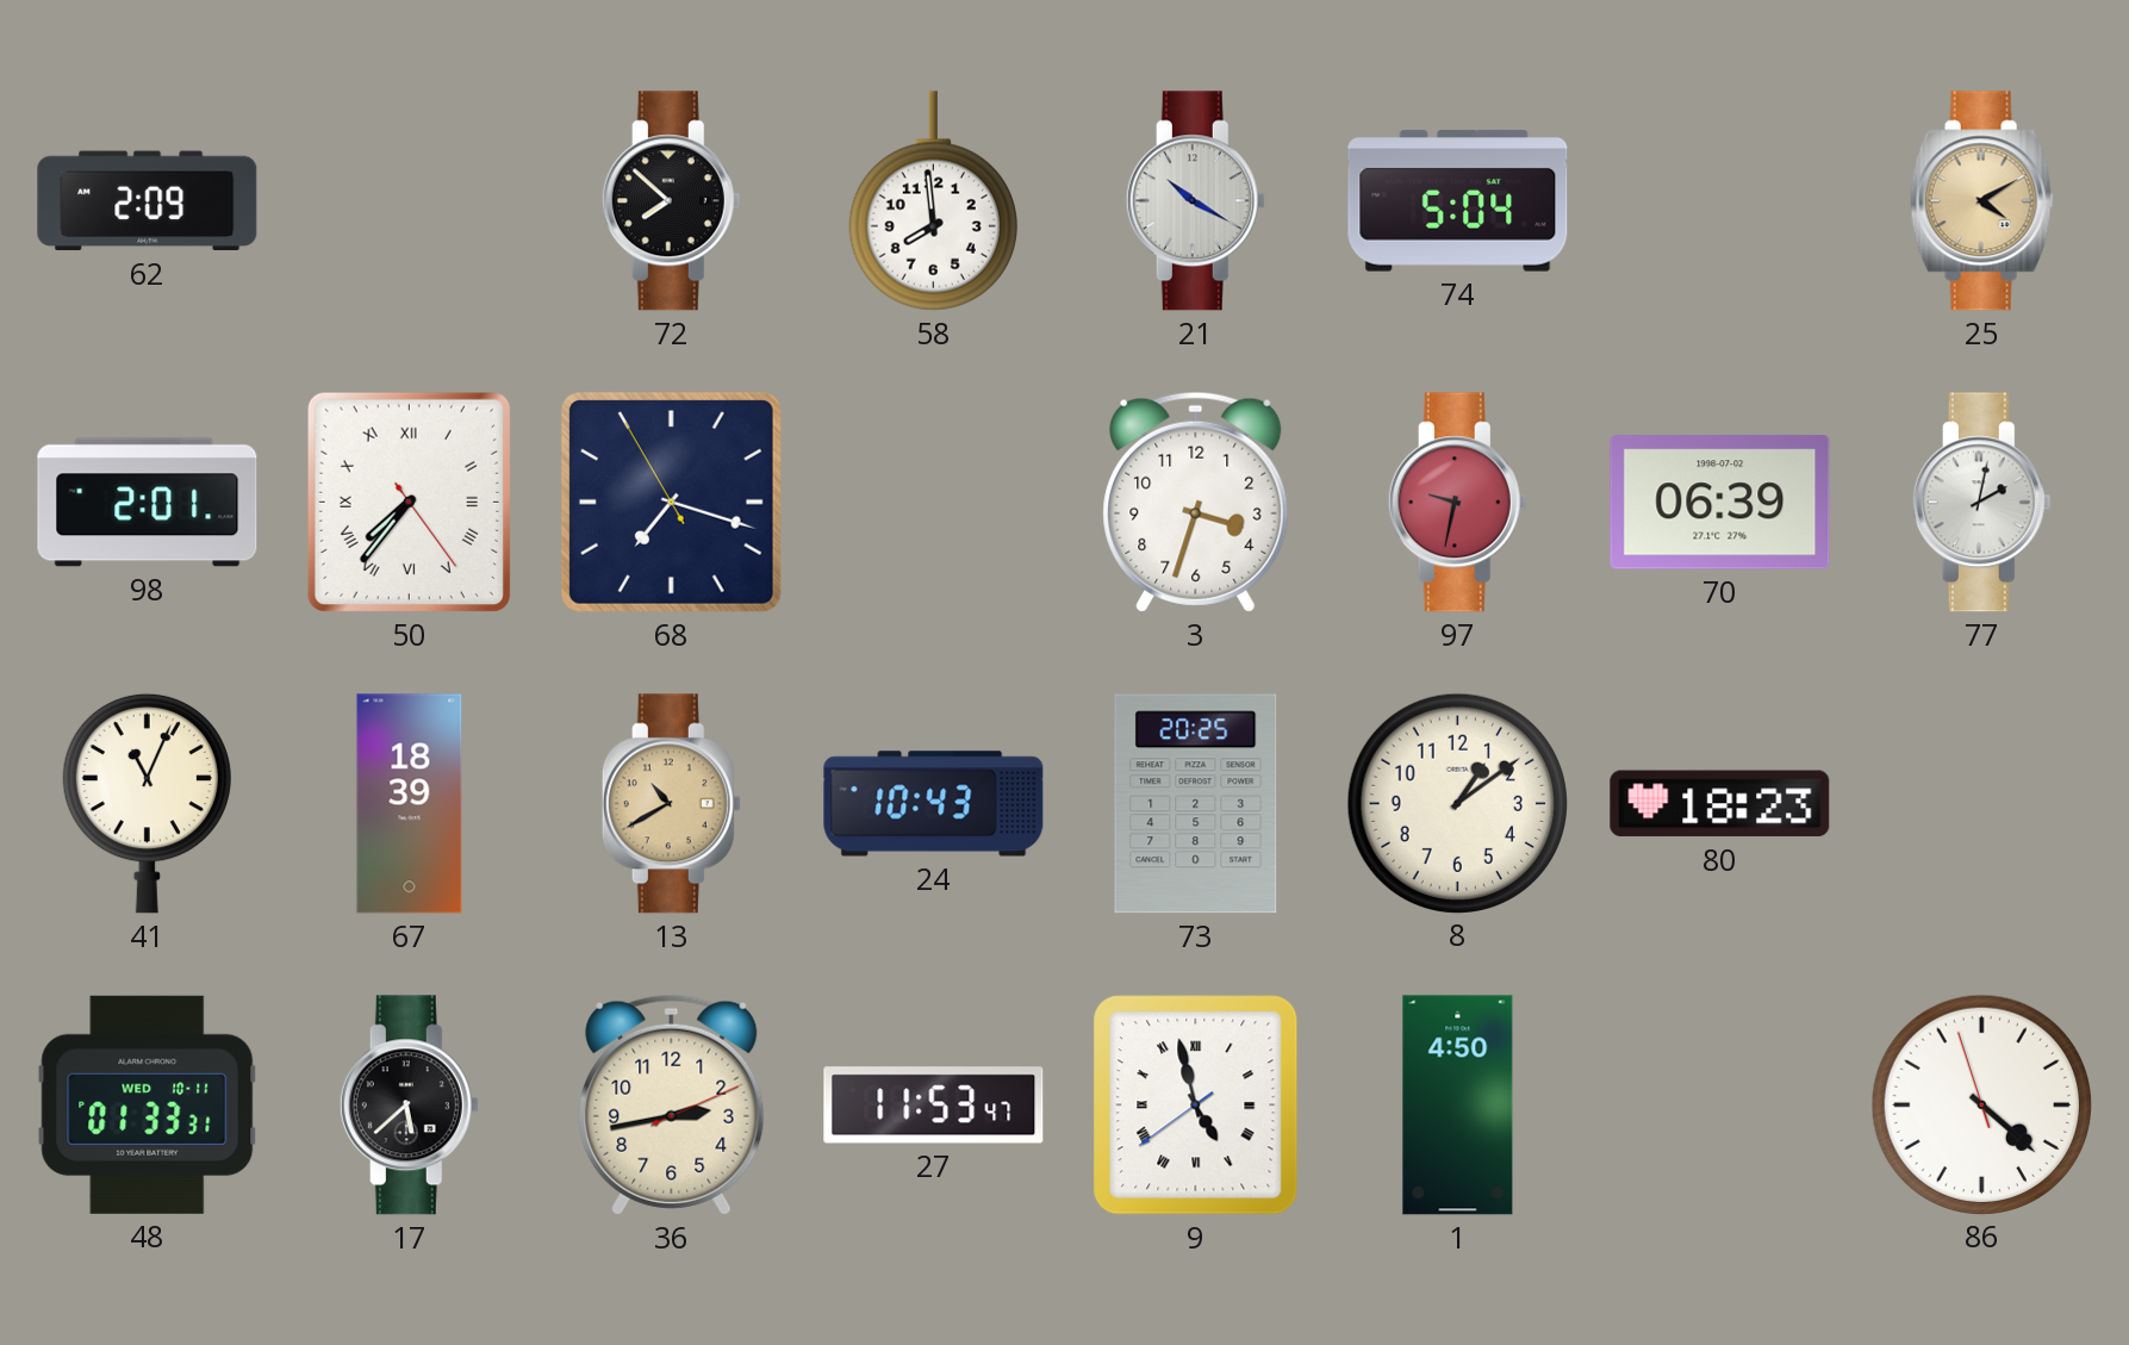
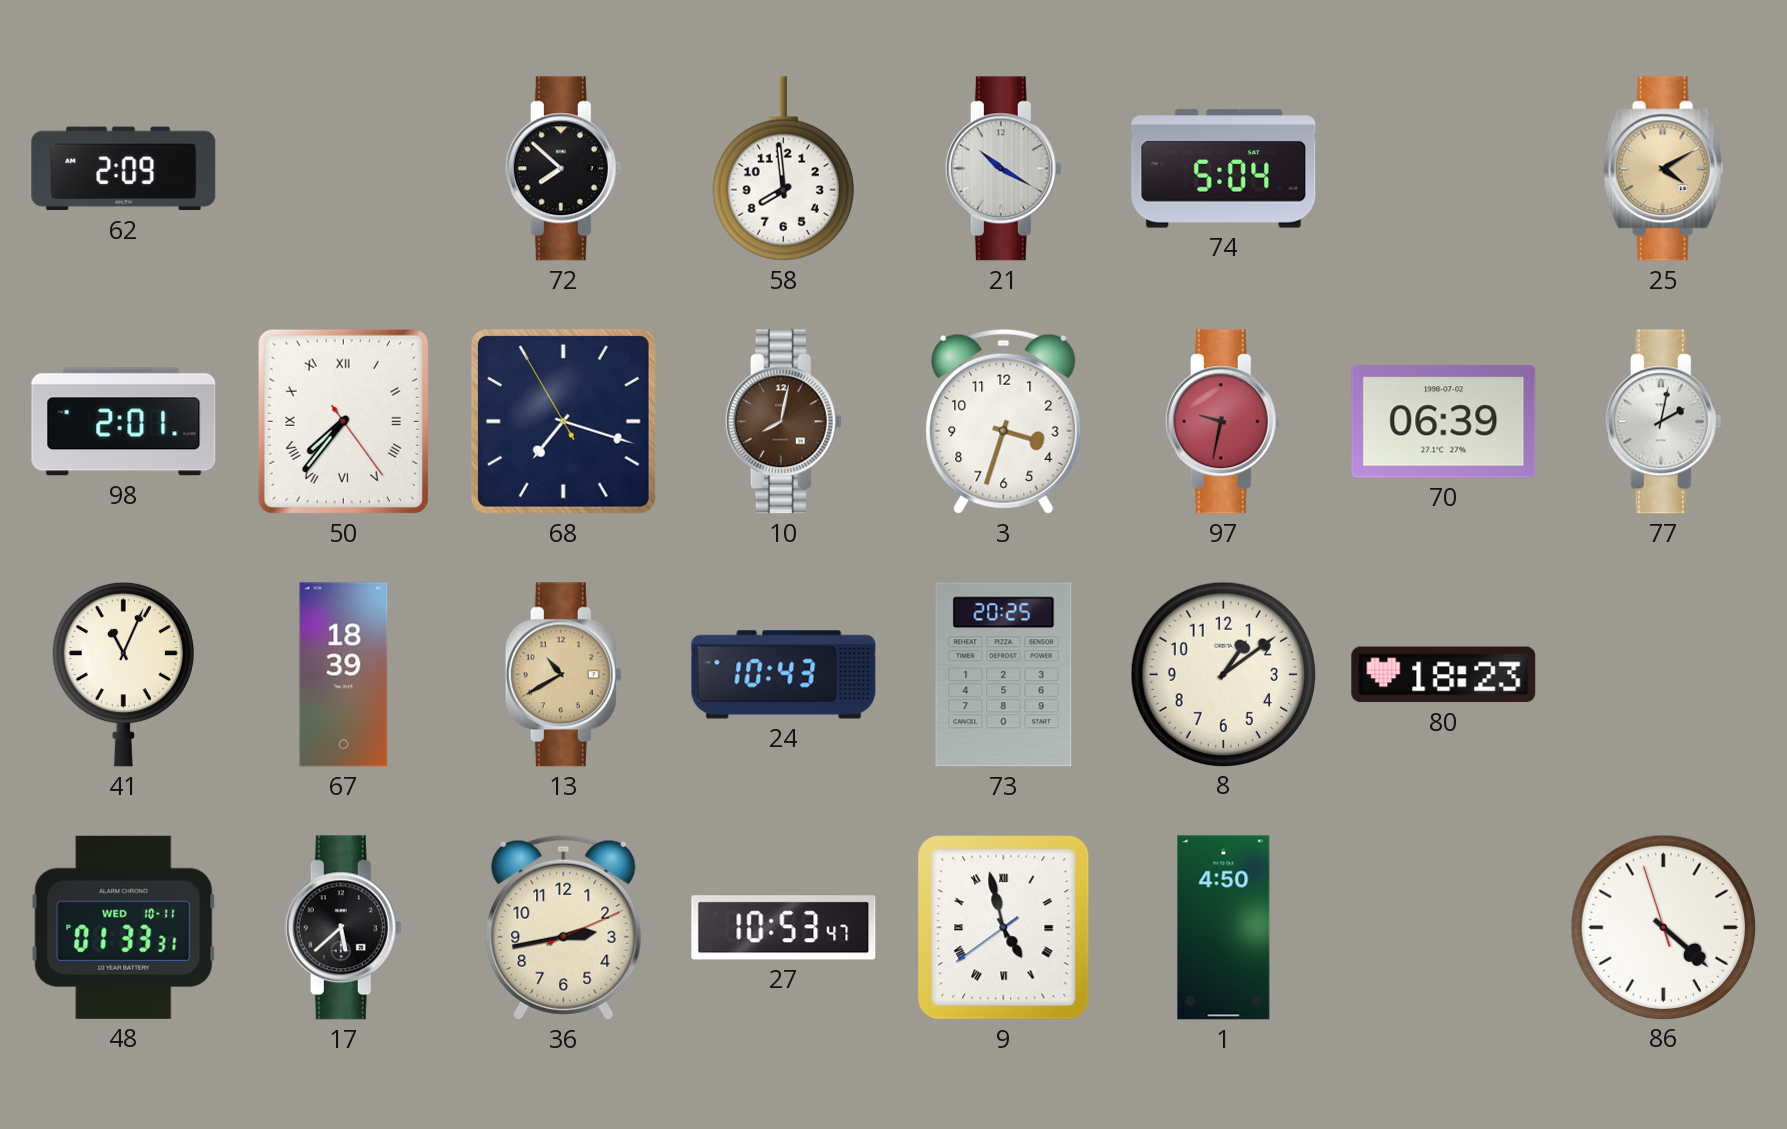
10: none -> 8:02 (783, 422)
27: 11:53 -> 10:53 (784, 928)
